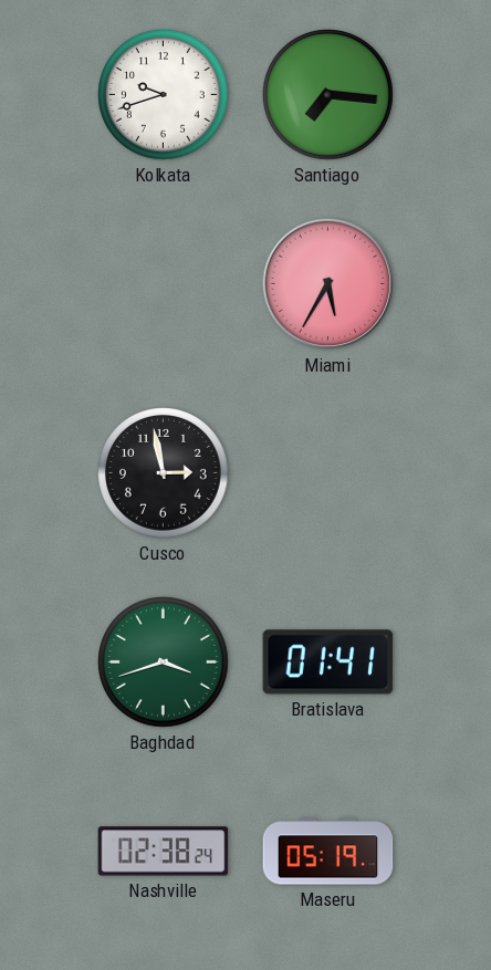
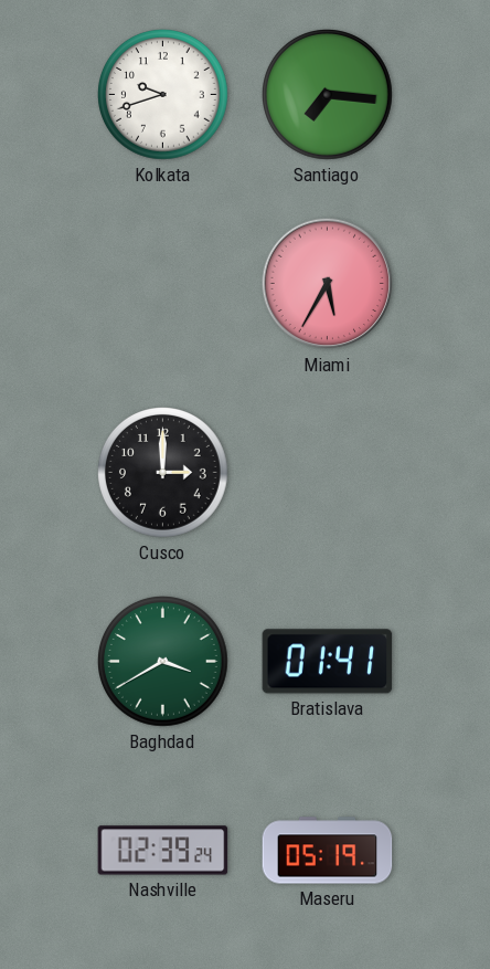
Cusco: 2:58 -> 3:00 (163, 473)
Baghdad: 3:42 -> 3:40 (163, 662)
Nashville: 02:38 -> 02:39 (163, 851)
